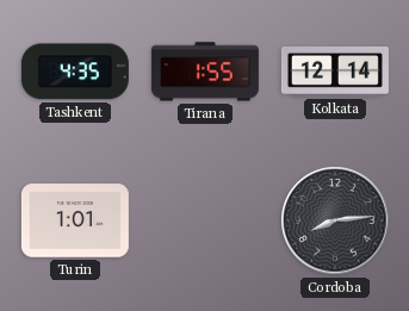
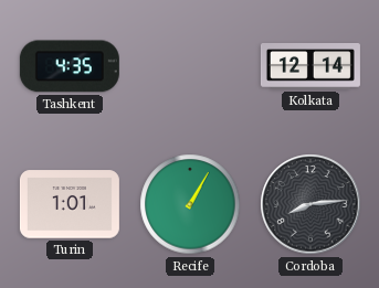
Tirana: 1:55 -> none (205, 71)
Recife: none -> 1:05 (190, 204)
